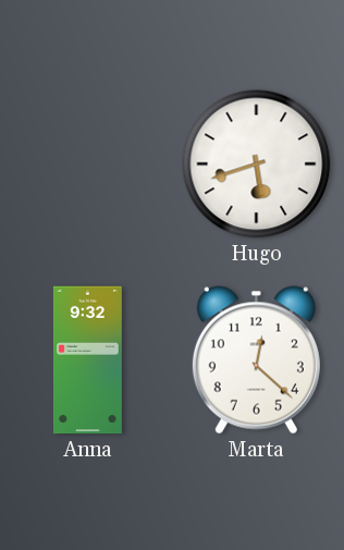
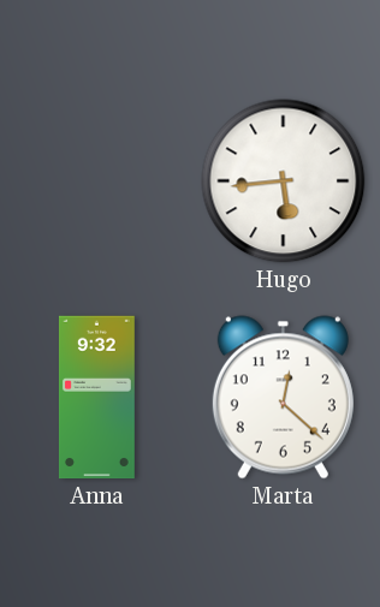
Hugo: 5:42 -> 5:44 (284, 181)
